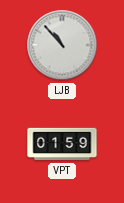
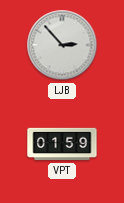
LJB: 10:53 -> 2:53 (62, 45)
